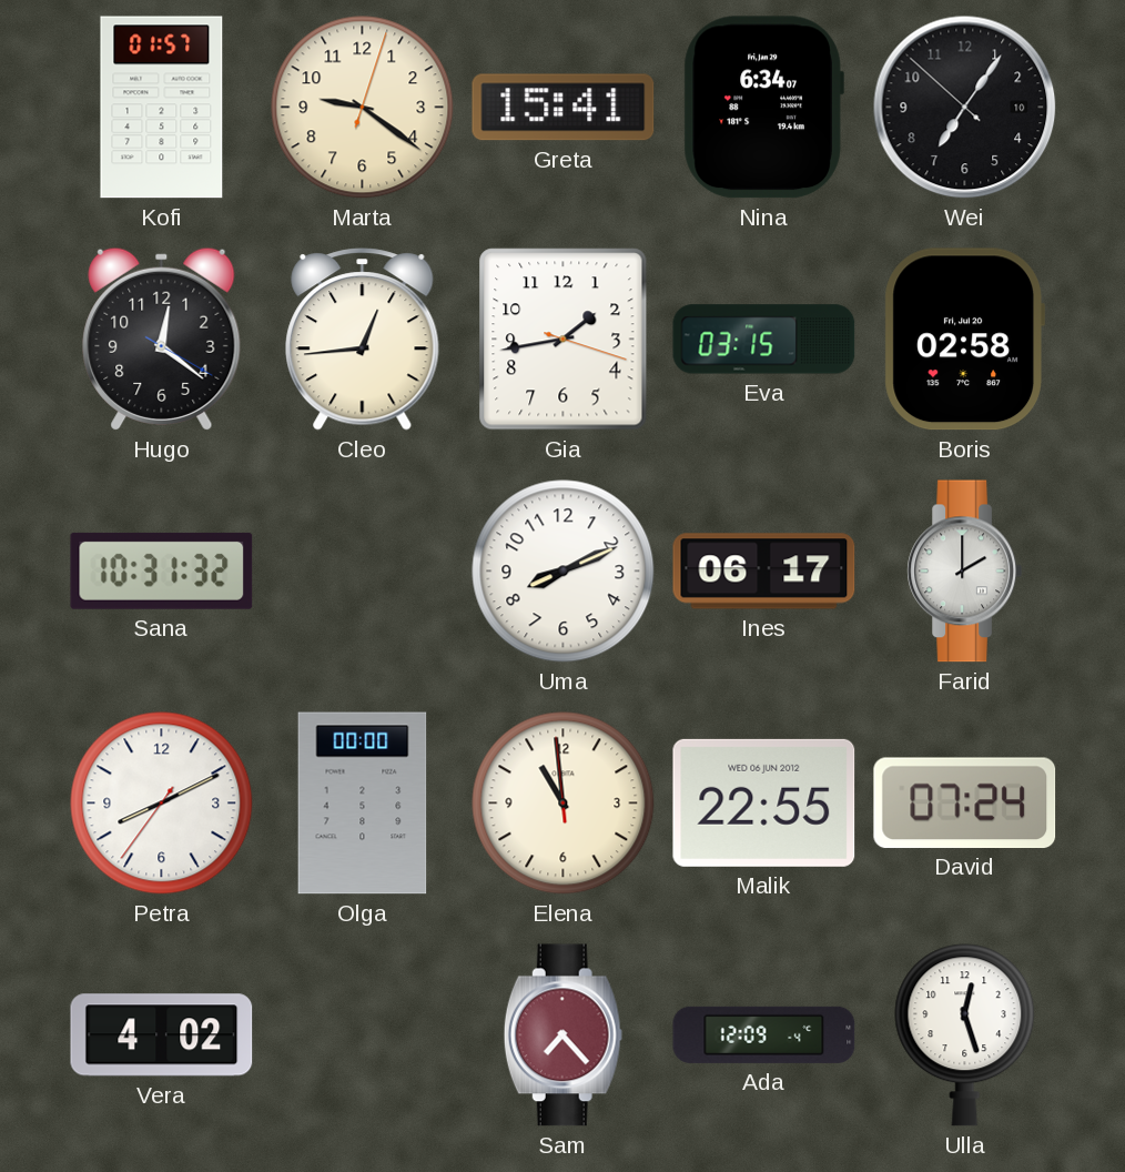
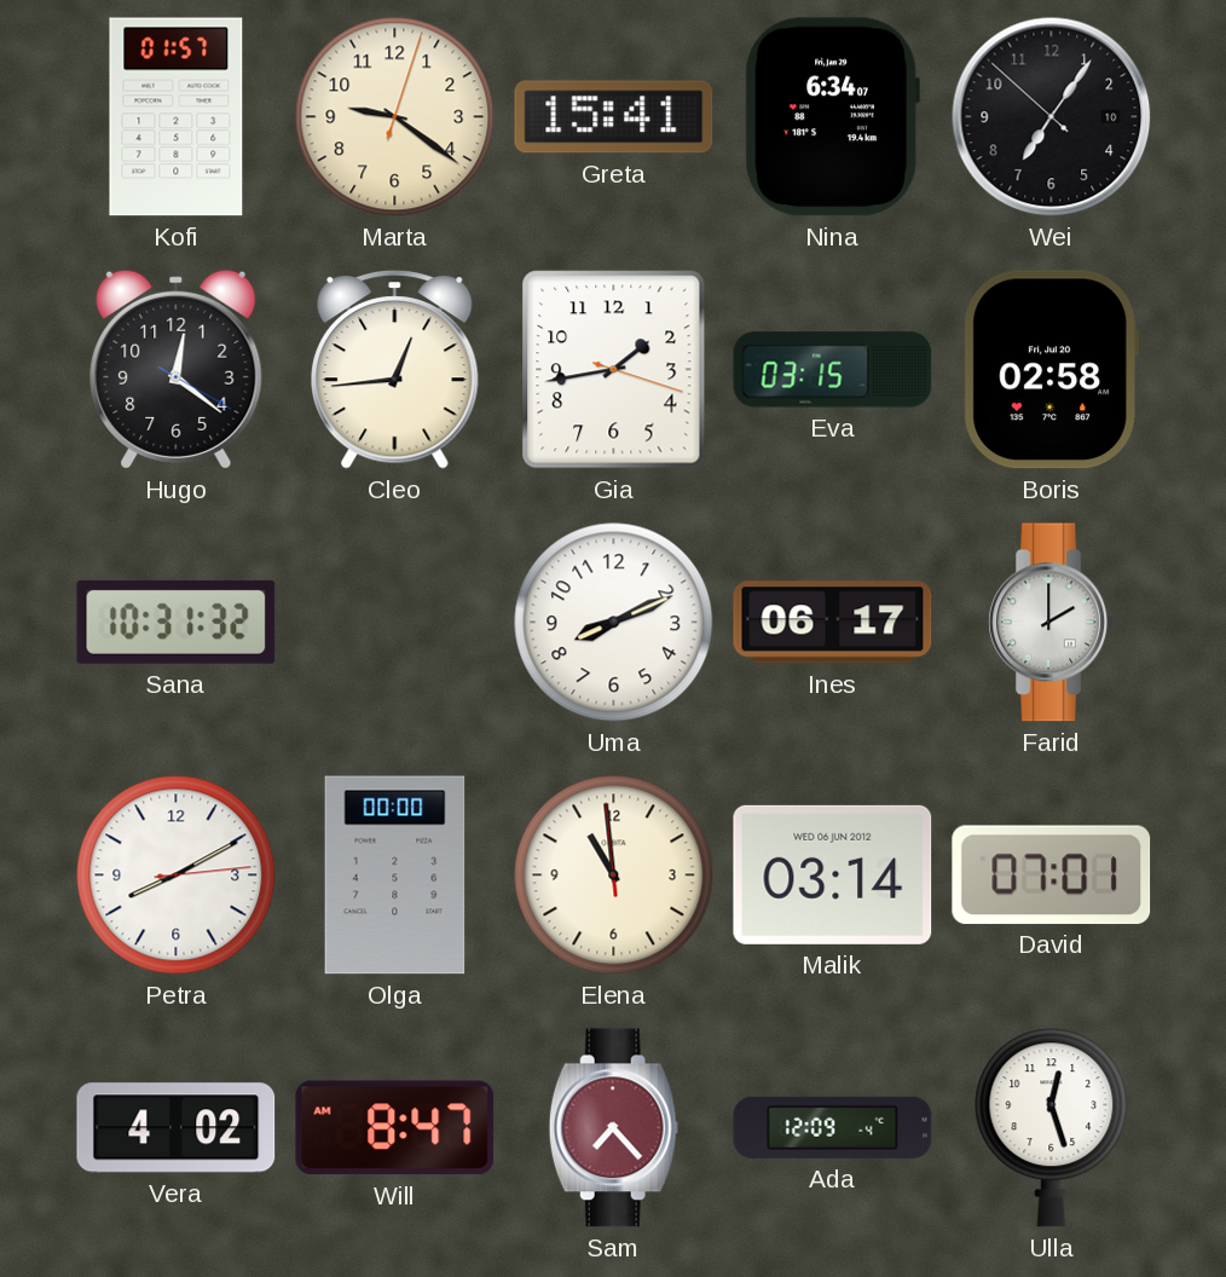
Petra: 8:10:36 -> 8:10:14 (177, 876)
Malik: 22:55 -> 03:14 (833, 874)
David: 07:24 -> 07:01 (1052, 874)
Will: none -> 8:47 (395, 1128)
